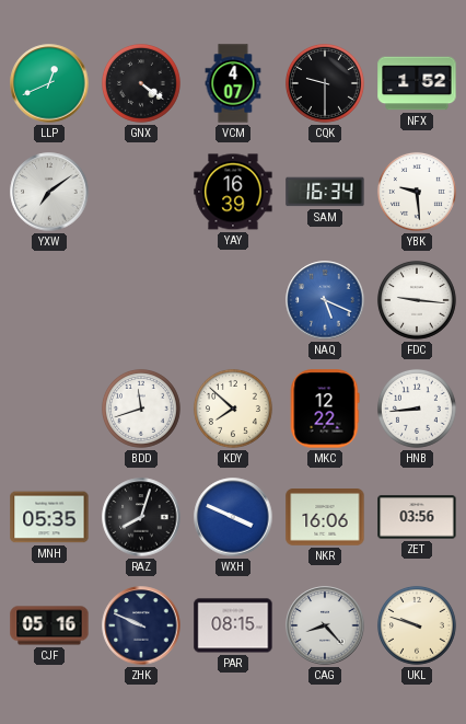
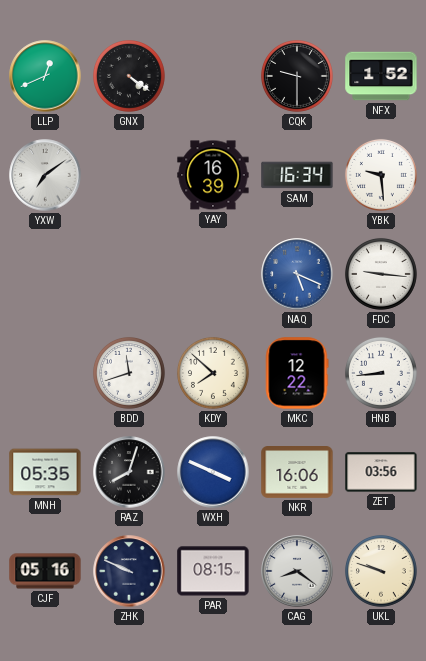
VCM: 4:07 -> none (233, 83)
CAG: 8:23 -> 8:21 (297, 571)
